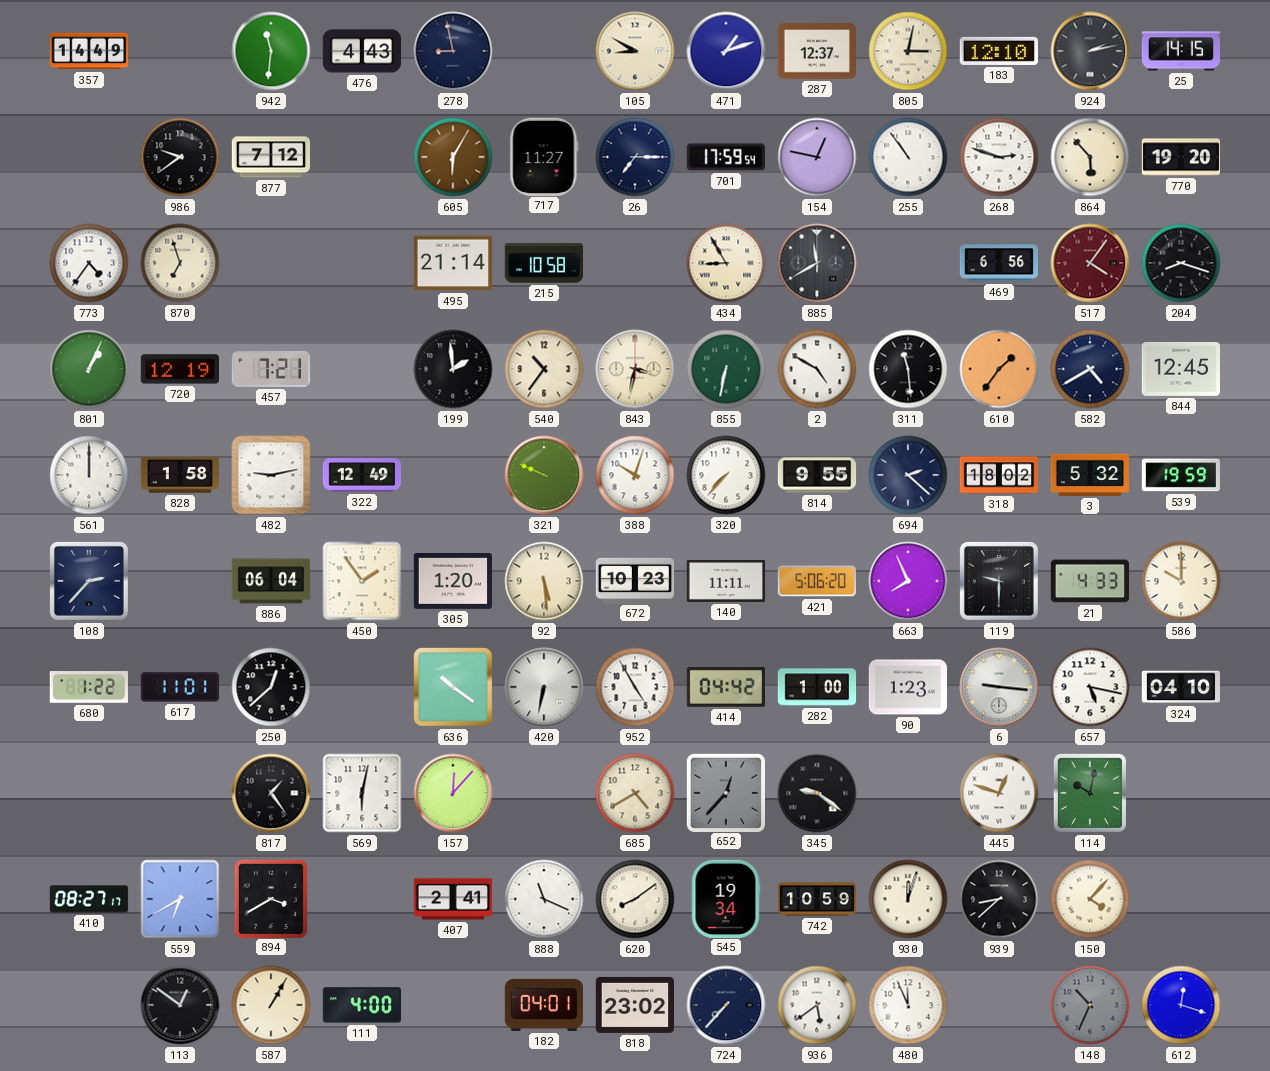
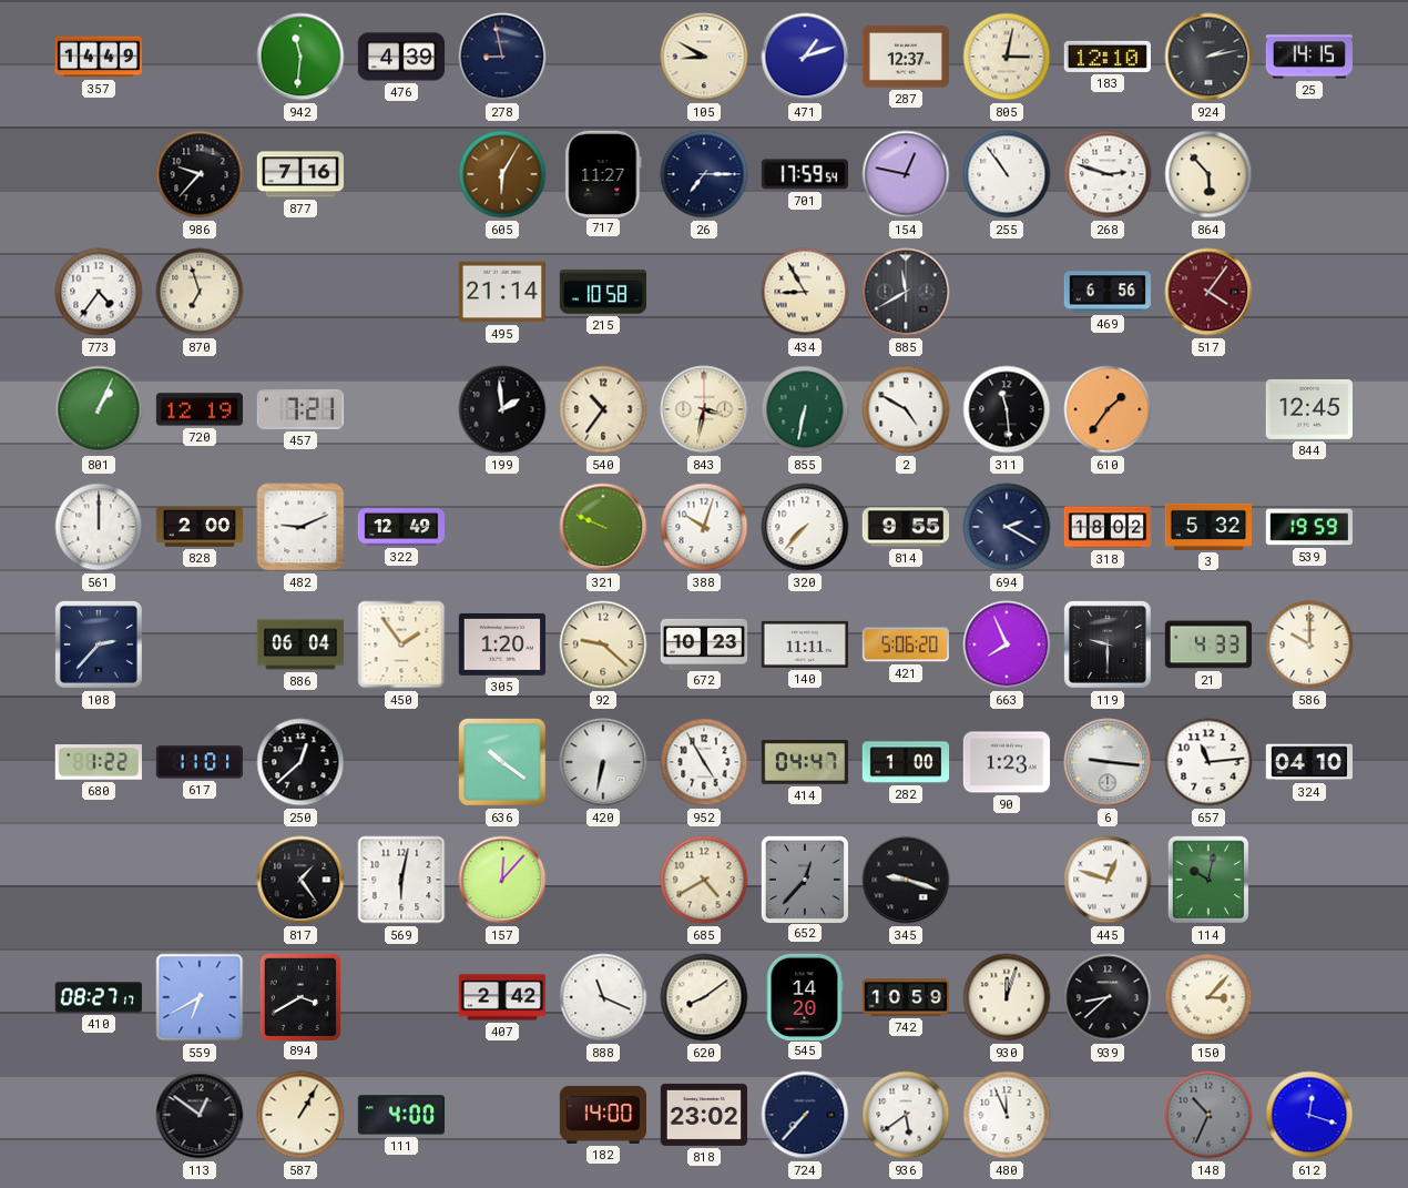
476: 4:43 -> 4:39 (400, 57)
986: 9:39 -> 9:37 (200, 174)
877: 7:12 -> 7:16 (299, 174)
770: 19:20 -> none (1181, 157)
204: 8:18 -> none (1181, 263)
582: 4:40 -> none (1090, 369)
828: 1:58 -> 2:00 (198, 528)
482: 9:13 -> 9:11 (300, 527)
694: 2:22 -> 2:20 (1007, 527)
92: 5:29 -> 9:22 (603, 644)
414: 04:42 -> 04:47 (804, 763)
657: 5:17 -> 11:14 (1208, 762)
345: 9:21 -> 9:18 (906, 880)
407: 2:41 -> 2:42 (501, 997)
545: 19:34 -> 14:20 (805, 996)
150: 4:07 -> 3:07 (1208, 997)
182: 04:01 -> 14:00 (603, 1115)
